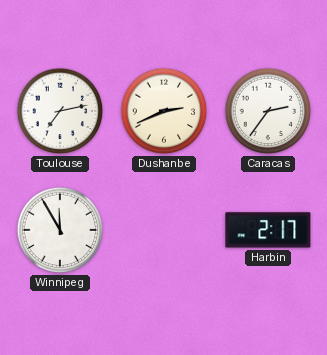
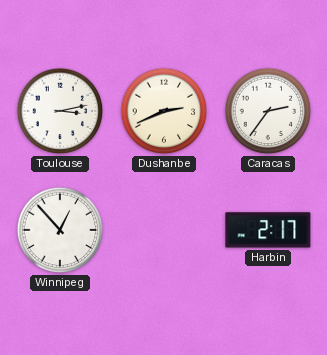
Toulouse: 7:13 -> 3:13 (60, 111)
Winnipeg: 11:55 -> 12:53 (60, 230)
